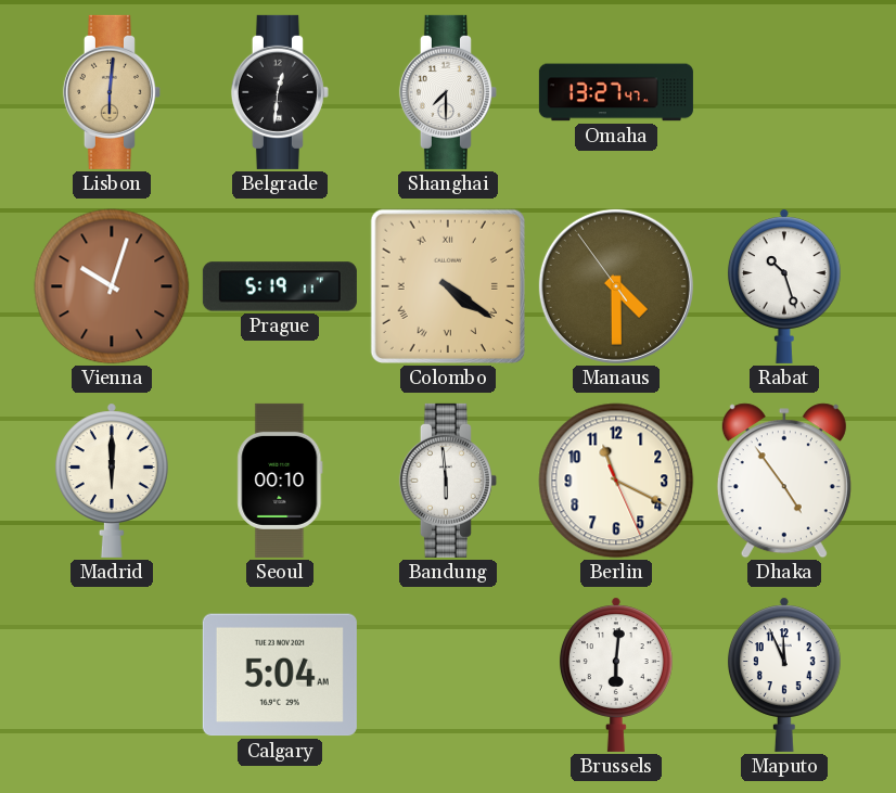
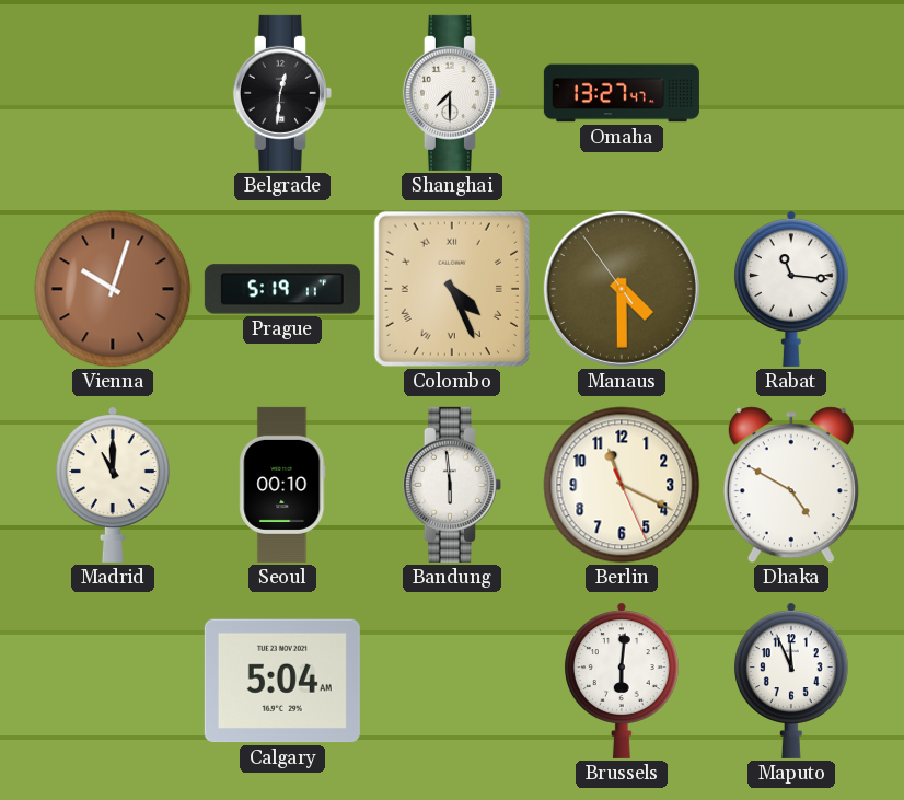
Lisbon: 6:01 -> none (112, 92)
Colombo: 4:21 -> 4:26 (452, 289)
Rabat: 10:27 -> 11:16 (791, 289)
Madrid: 6:00 -> 11:00 (113, 485)
Dhaka: 4:54 -> 4:50 (791, 485)
